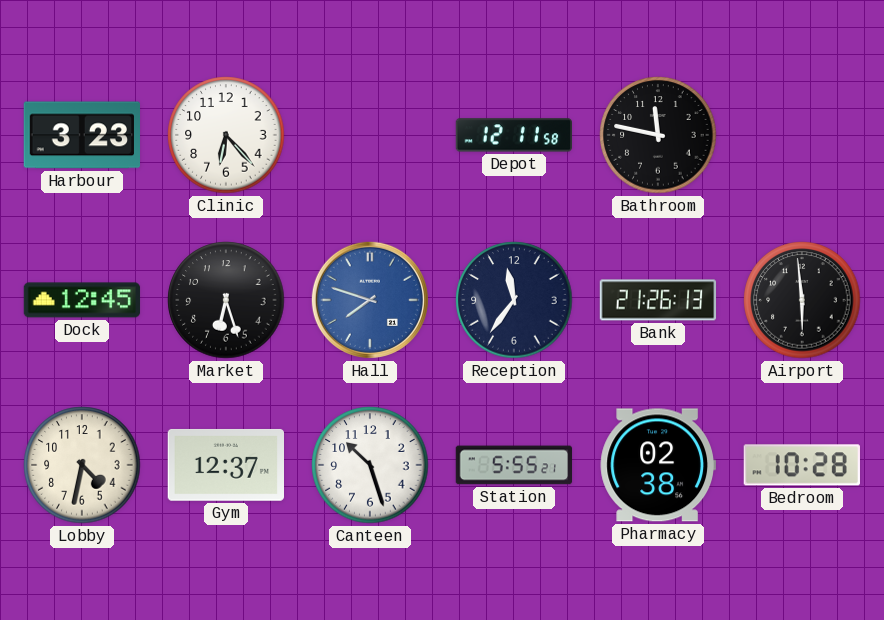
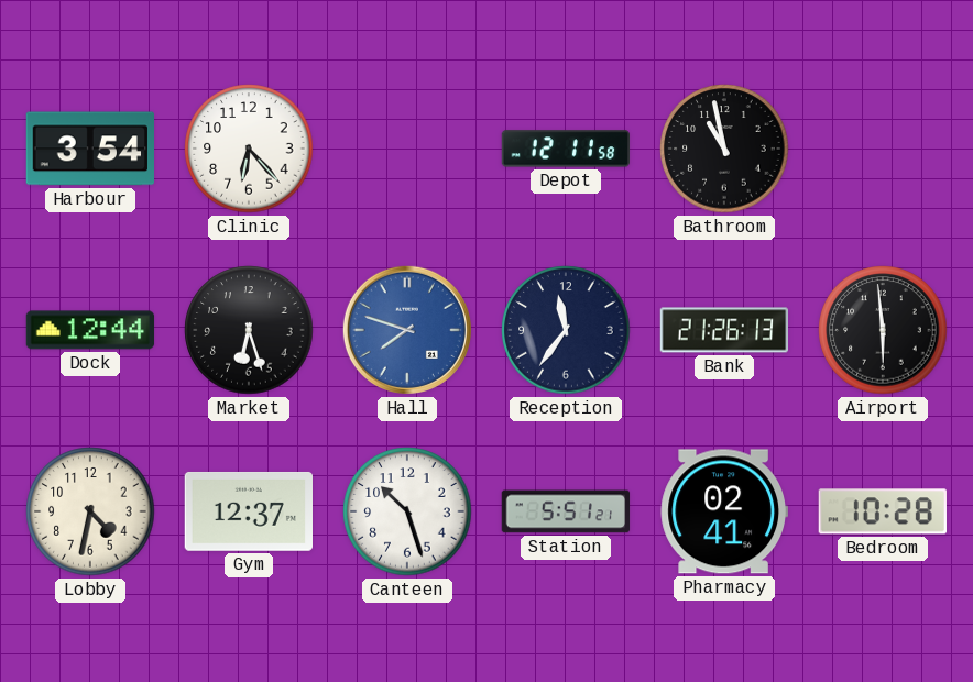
Harbour: 3:23 -> 3:54 (89, 148)
Bathroom: 11:47 -> 10:58 (724, 148)
Dock: 12:45 -> 12:44 (90, 330)
Station: 5:55 -> 5:51 (566, 512)
Pharmacy: 02:38 -> 02:41 (724, 512)
